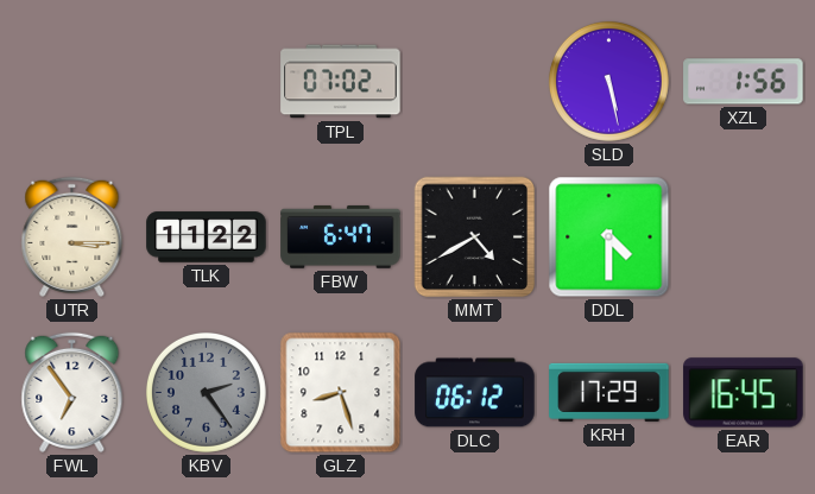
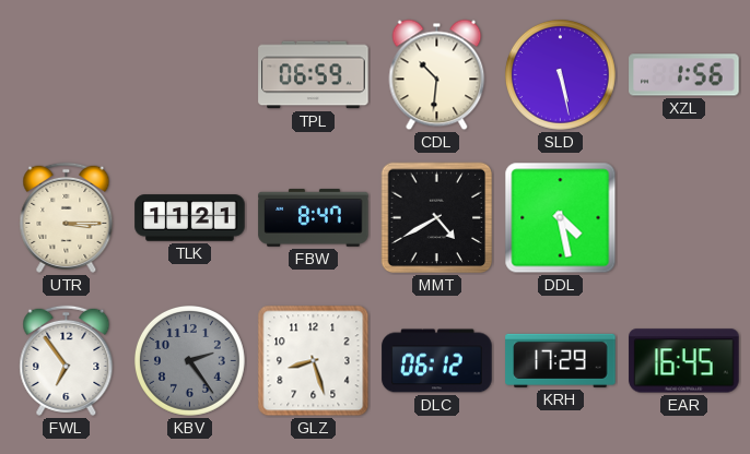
TPL: 07:02 -> 06:59 (314, 75)
CDL: none -> 10:31 (437, 75)
TLK: 11:22 -> 11:21 (190, 218)
FBW: 6:47 -> 8:47 (314, 217)
DDL: 4:30 -> 4:28 (561, 218)
